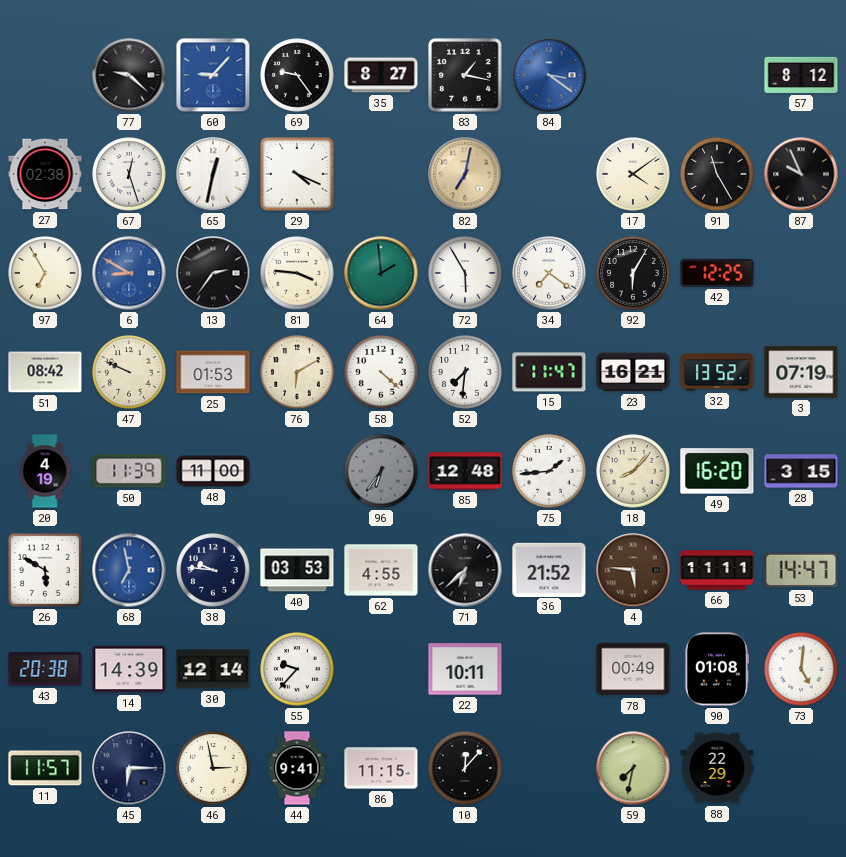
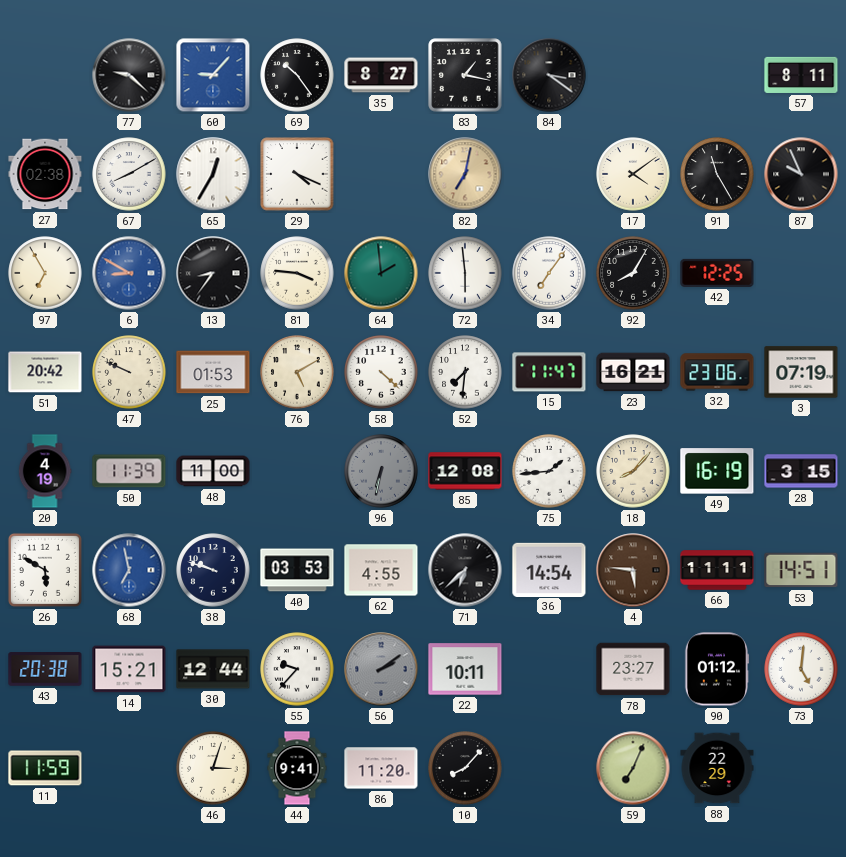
69: 9:24 -> 10:24 (297, 75)
84 dial: blue -> black (549, 75)
57: 8:12 -> 8:11 (801, 75)
67: 12:27 -> 8:10 (129, 174)
65: 12:32 -> 12:35 (213, 174)
13: 2:36 -> 8:36 (213, 273)
72: 5:55 -> 5:59 (465, 273)
34: 7:21 -> 7:06 (549, 273)
92: 6:05 -> 8:05 (633, 273)
51: 08:42 -> 20:42 (45, 372)
76: 6:10 -> 5:10 (297, 372)
32: 13:52 -> 23:06 (717, 372)
96: 6:36 -> 6:32 (381, 471)
85: 12:48 -> 12:08 (465, 471)
49: 16:20 -> 16:19 (717, 471)
38: 9:46 -> 9:48 (213, 570)
36: 21:52 -> 14:54 (549, 569)
53: 14:47 -> 14:51 (801, 570)
14: 14:39 -> 15:21 (129, 669)
30: 12:14 -> 12:44 (213, 669)
56: none -> 2:09 (381, 669)
78: 00:49 -> 23:27 (633, 669)
90: 01:08 -> 01:12 (716, 669)
11: 11:57 -> 11:59 (45, 768)
45: 6:15 -> none (129, 768)
46: 2:58 -> 3:03 (213, 768)
86: 11:15 -> 11:20 (381, 768)
10: 12:07 -> 8:07 (465, 768)
59: 7:32 -> 7:04 (633, 768)
